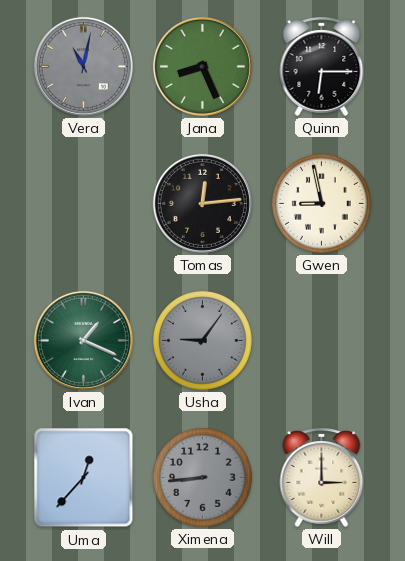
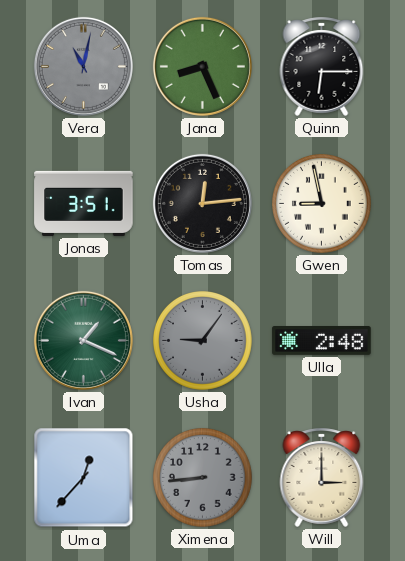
Jonas: none -> 3:51 (84, 203)
Ulla: none -> 2:48 (322, 341)
